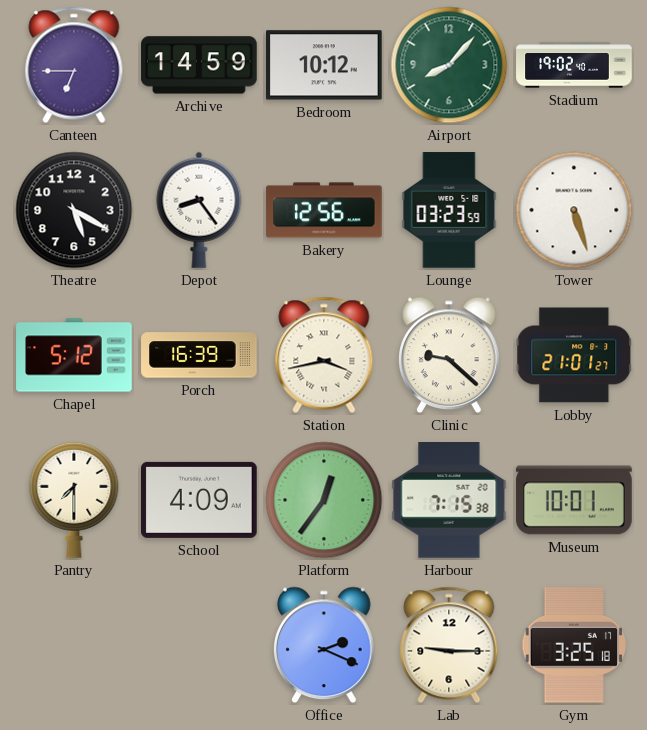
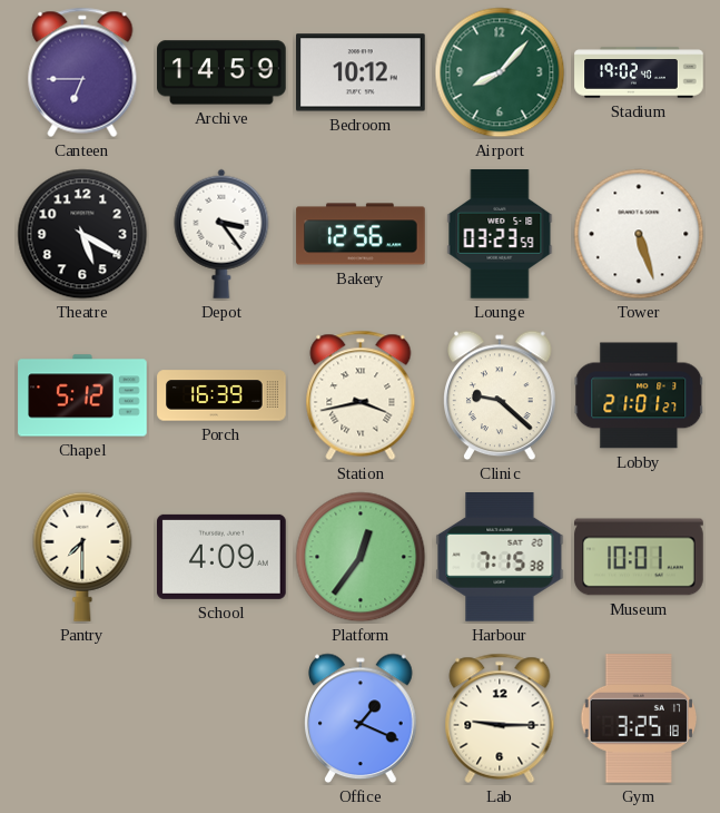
Depot: 8:24 -> 3:24 (221, 234)
Office: 2:19 -> 1:19 (361, 718)
